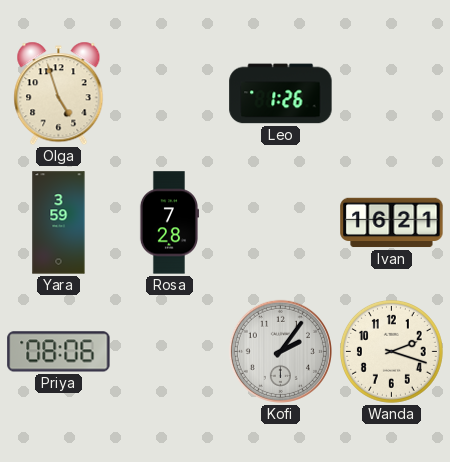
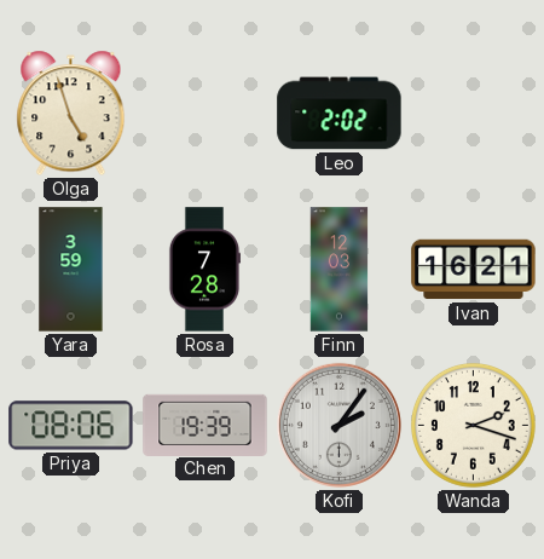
Leo: 1:26 -> 2:02 (340, 114)
Finn: none -> 12:03 (340, 270)
Chen: none -> 19:39 (206, 425)
